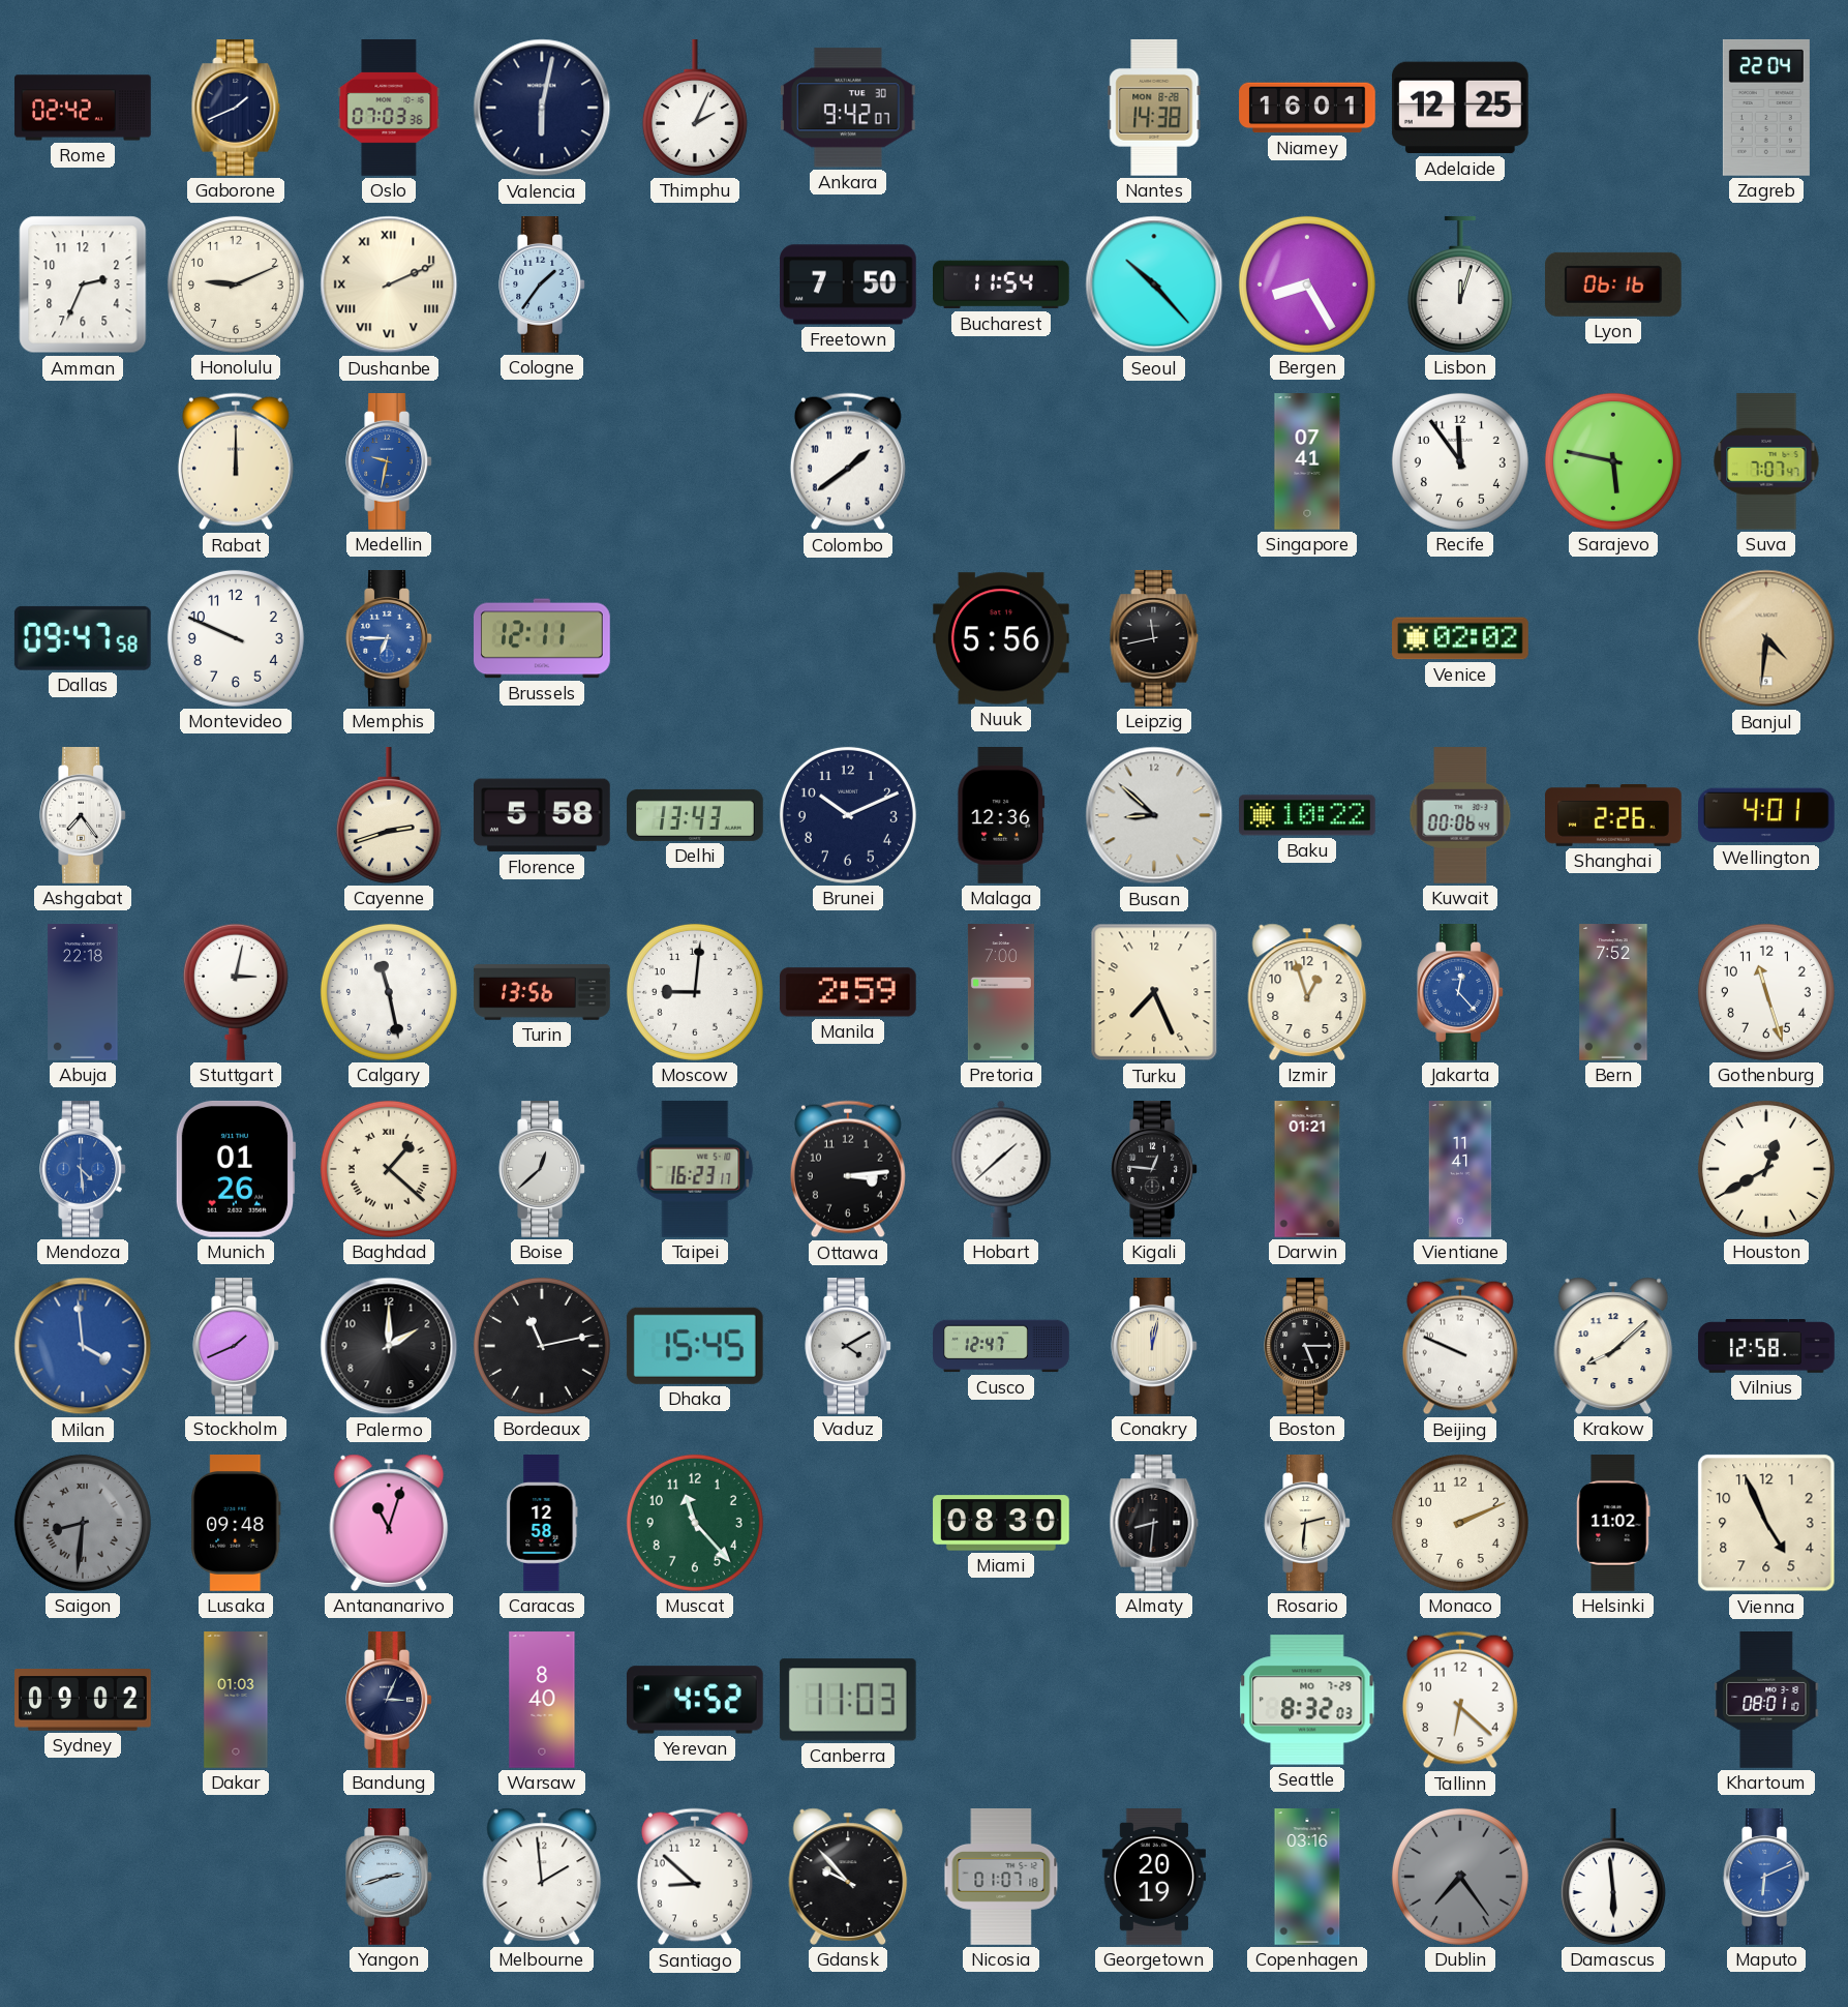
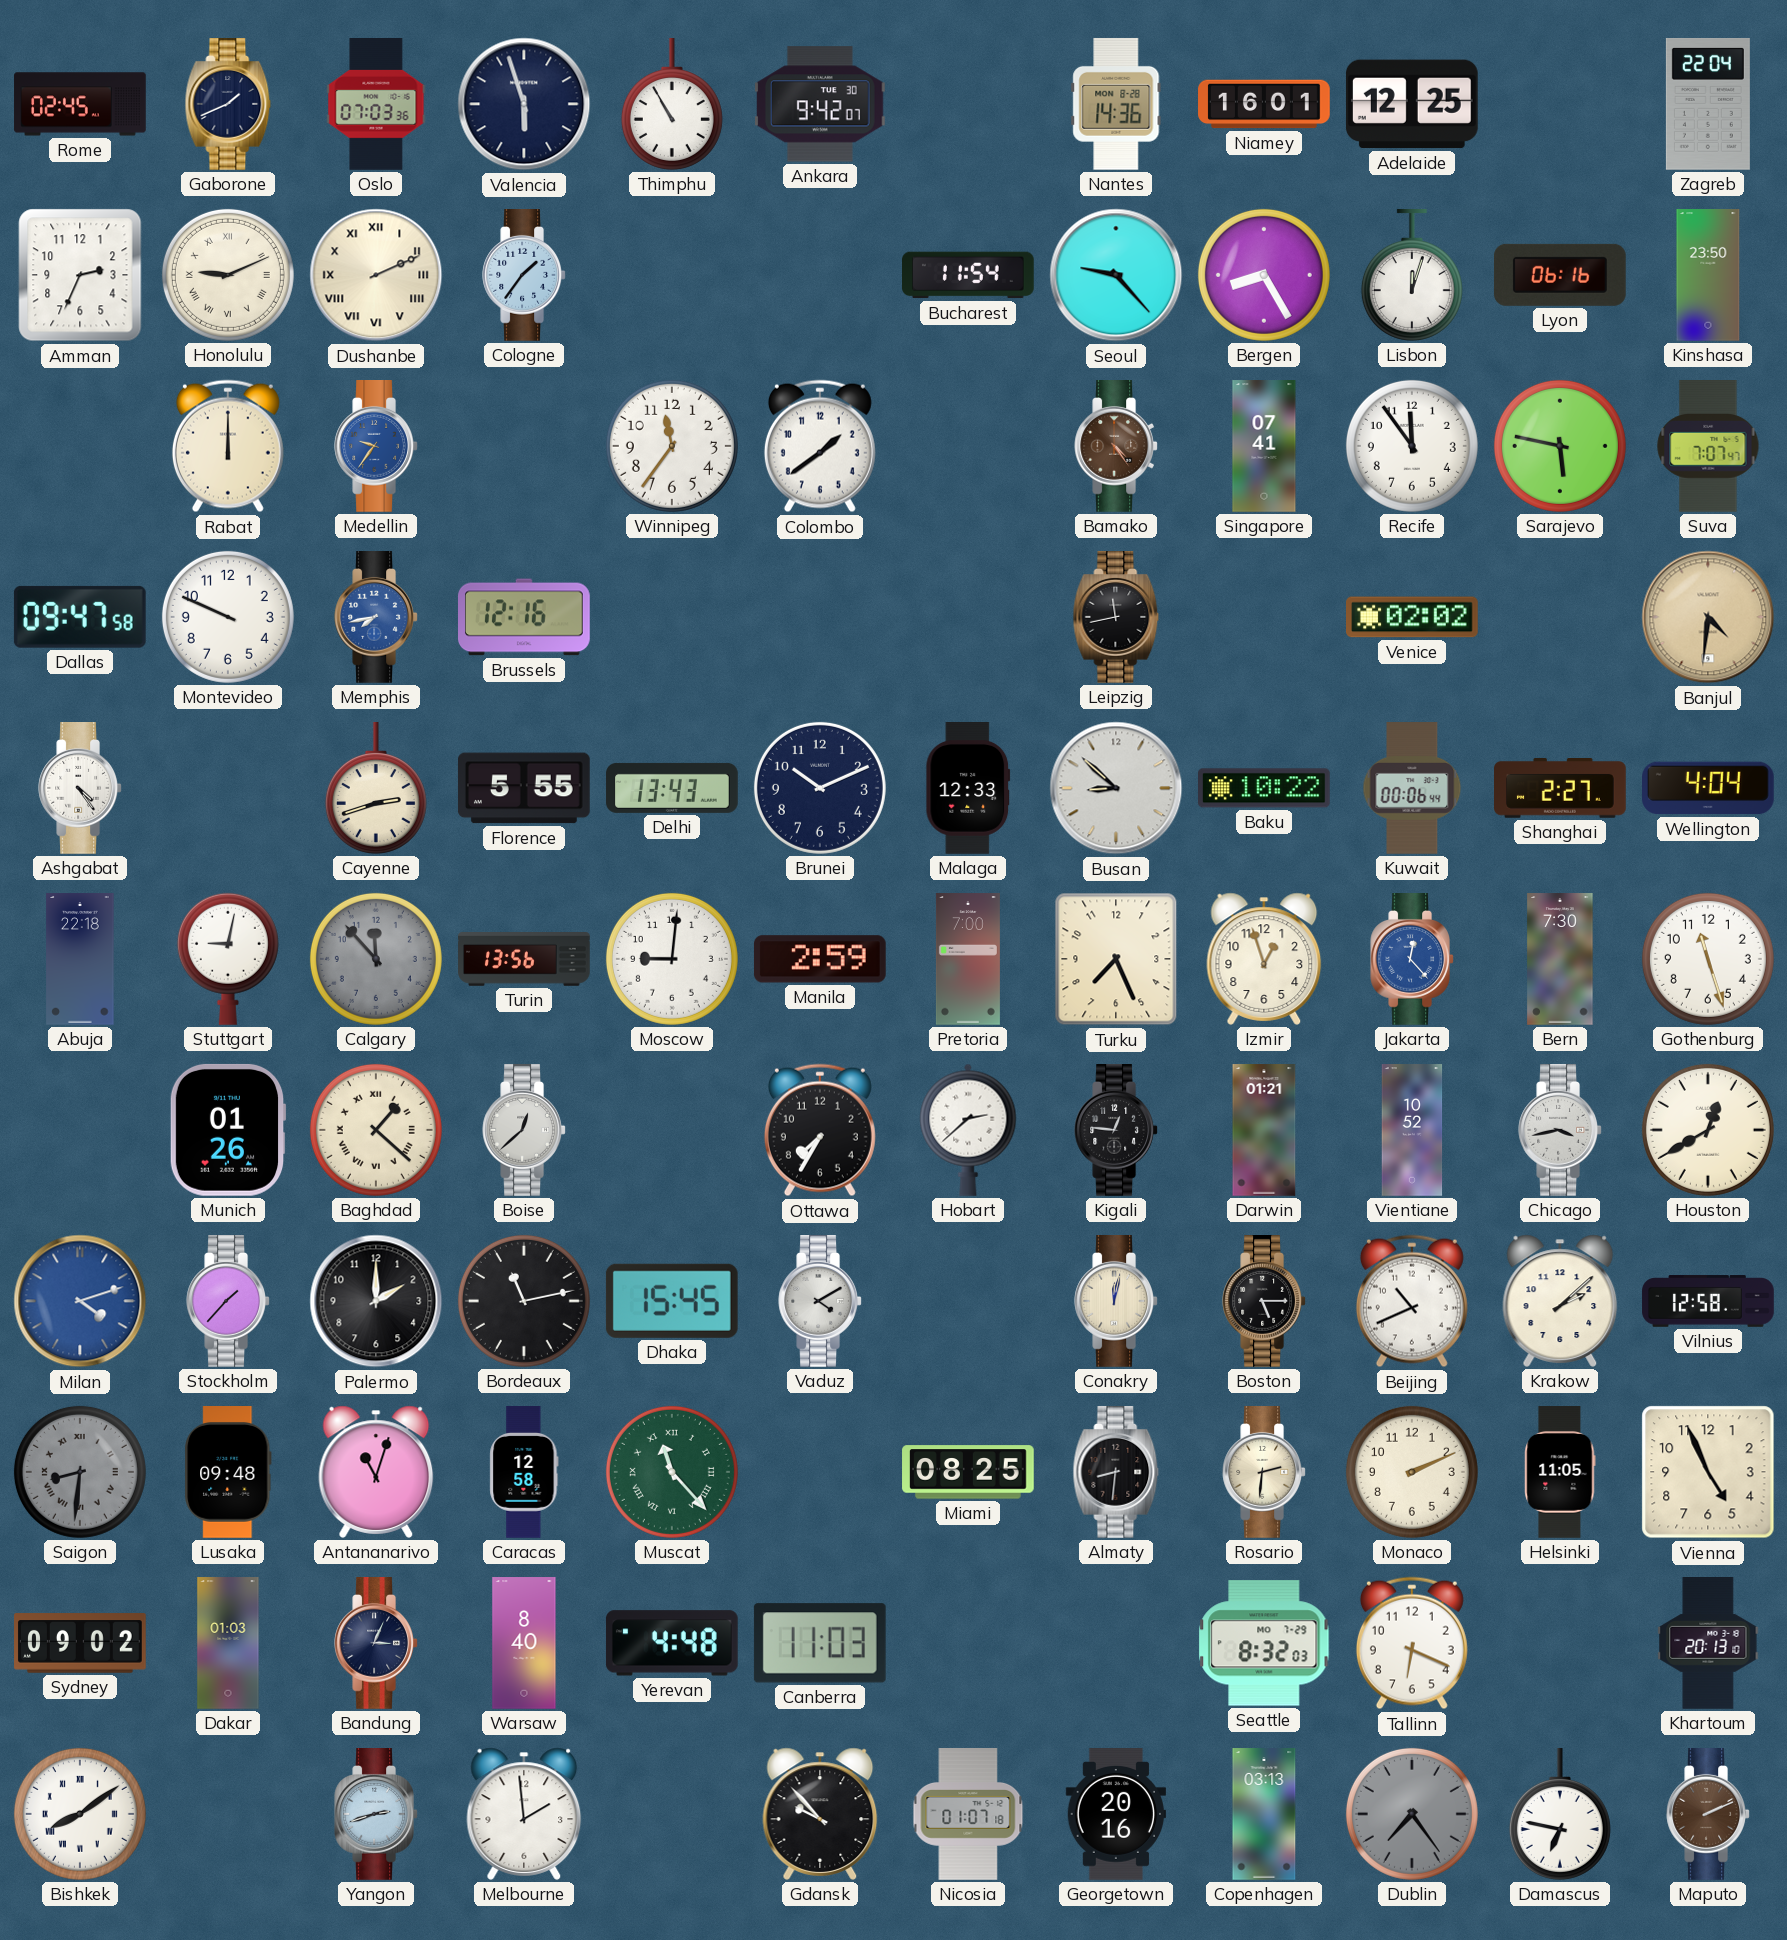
Rome: 02:42 -> 02:45 (80, 104)
Valencia: 6:02 -> 5:57 (524, 104)
Thimphu: 2:04 -> 10:55 (672, 105)
Nantes: 14:38 -> 14:36 (1116, 104)
Honolulu numerals: Arabic -> Roman (228, 275)
Freetown: 7:50 -> none (849, 284)
Seoul: 10:23 -> 9:23 (1116, 275)
Kinshasa: none -> 23:50 (1708, 275)
Medellin: 9:32 -> 9:36 (376, 447)
Winnipeg: none -> 11:36 (672, 446)
Bamako: none -> 4:24 (1116, 447)
Memphis: 6:45 -> 7:43 (376, 618)
Brussels: 12:11 -> 12:16 (525, 617)
Nuuk: 5:56 -> none (1002, 638)
Ashgabat: 7:24 -> 4:24 (80, 789)
Florence: 5:58 -> 5:55 (524, 788)
Malaga: 12:36 -> 12:33 (968, 789)
Shanghai: 2:26 -> 2:27 (1561, 789)
Wellington: 4:01 -> 4:04 (1709, 788)
Stuttgart: 3:02 -> 9:02 (228, 959)
Calgary: 11:28 -> 11:53 (376, 959)
Calgary dial: white -> grey (376, 959)
Bern: 7:52 -> 7:30 (1560, 959)
Mendoza: 4:29 -> none (83, 1170)
Taipei: 16:23 -> none (695, 1169)
Ottawa: 3:14 -> 7:35 (820, 1130)
Hobart: 1:38 -> 2:38 (968, 1130)
Vientiane: 11:41 -> 10:52 (1412, 1130)
Chicago: none -> 3:43 (1560, 1131)
Milan: 3:59 -> 4:12 (80, 1301)
Stockholm: 1:41 -> 1:37 (228, 1302)
Cusco: 12:47 -> none (1001, 1346)
Beijing: 9:49 -> 10:41 (1412, 1301)
Krakow: 8:08 -> 2:08 (1560, 1301)
Muscat numerals: Arabic -> Roman (672, 1472)
Miami: 08:30 -> 08:25 (968, 1472)
Helsinki: 11:02 -> 11:05 (1560, 1472)
Yerevan: 4:52 -> 4:48 (672, 1643)
Tallinn: 6:22 -> 6:19 (1412, 1643)
Khartoum: 08:01 -> 20:13 (1708, 1644)
Bishkek: none -> 8:09 (80, 1814)
Santiago: 8:52 -> none (695, 1877)
Georgetown: 20:19 -> 20:16 (1115, 1815)
Copenhagen: 03:16 -> 03:13 (1264, 1814)
Damascus: 5:59 -> 6:47 (1560, 1815)
Maputo: 6:11 -> 2:11 (1708, 1815)
Maputo dial: blue -> brown (1708, 1815)
